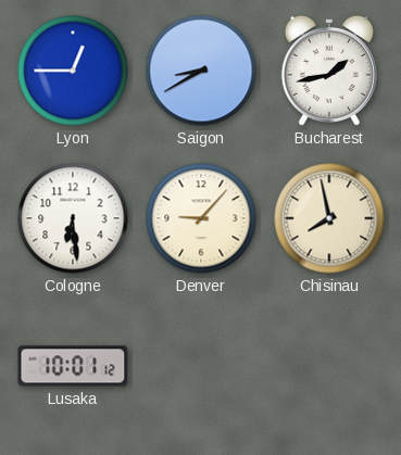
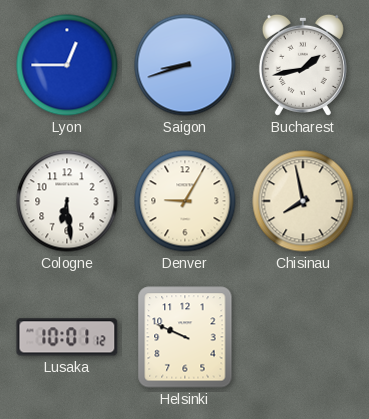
Saigon: 8:40 -> 8:42 (185, 65)
Denver: 9:07 -> 9:05 (185, 201)
Helsinki: none -> 9:49 (185, 337)
